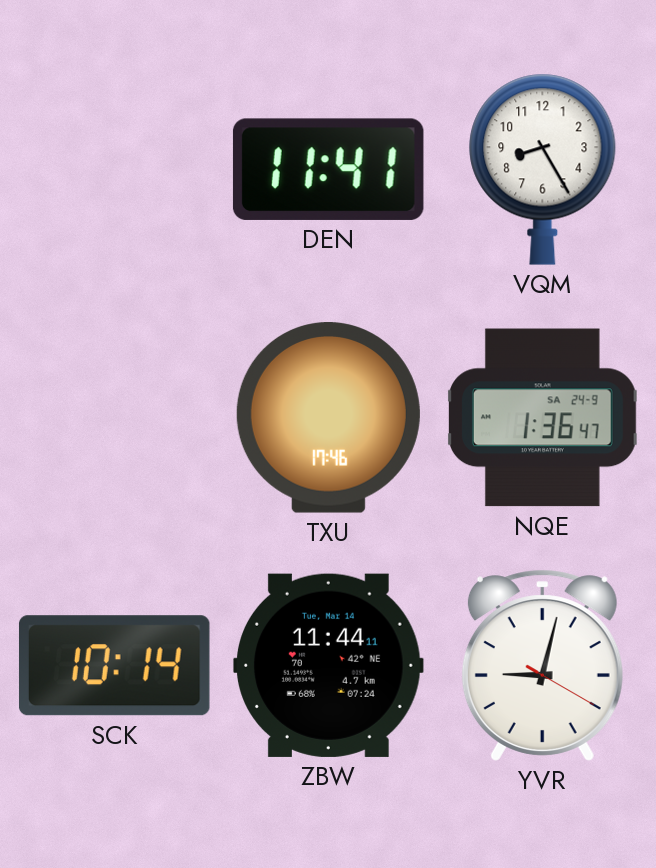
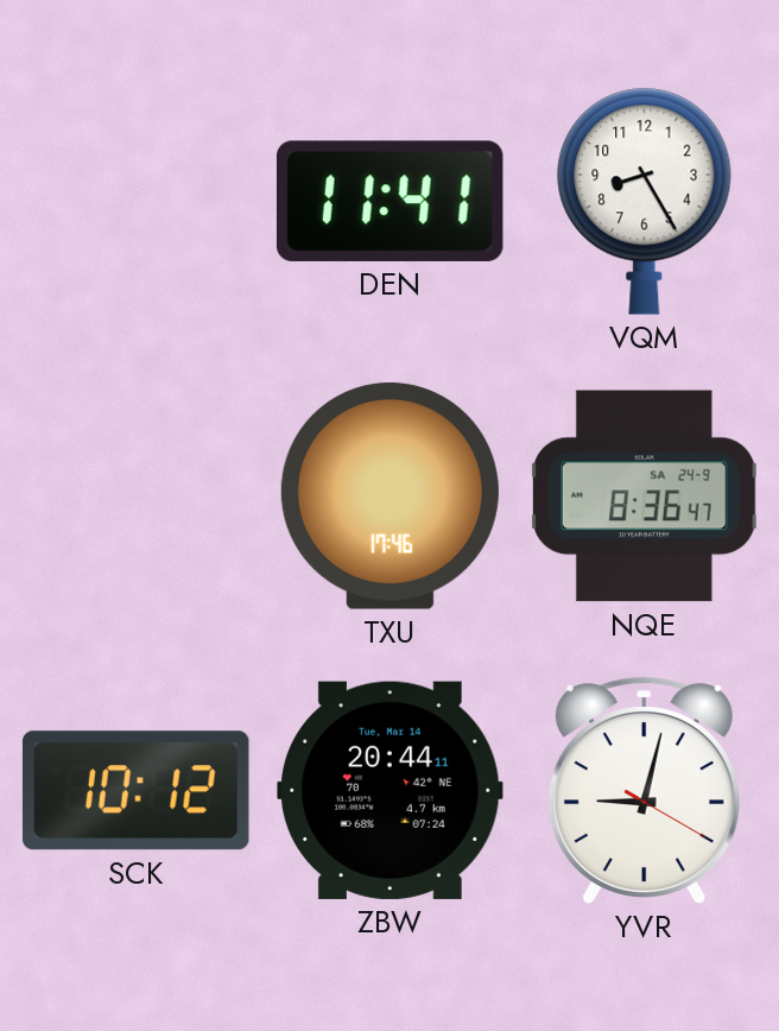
NQE: 1:36 -> 8:36 (644, 496)
SCK: 10:14 -> 10:12 (135, 791)
ZBW: 11:44 -> 20:44 (391, 790)
